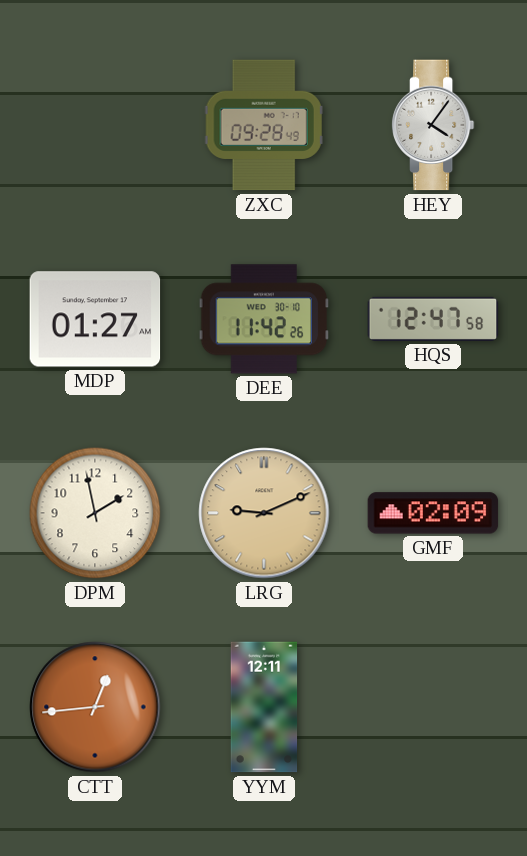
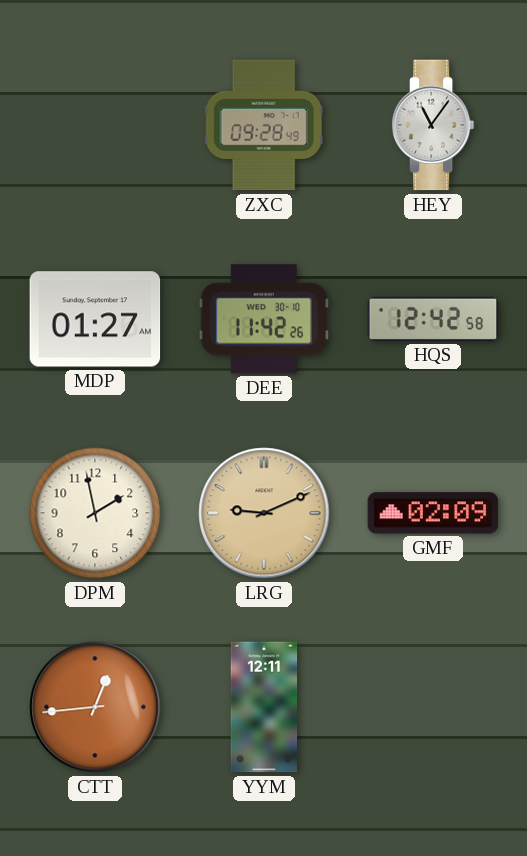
HEY: 4:06 -> 11:06 (433, 125)
HQS: 12:47 -> 12:42 (433, 319)
